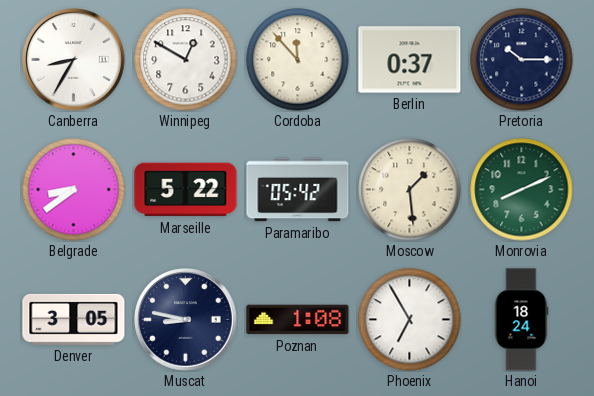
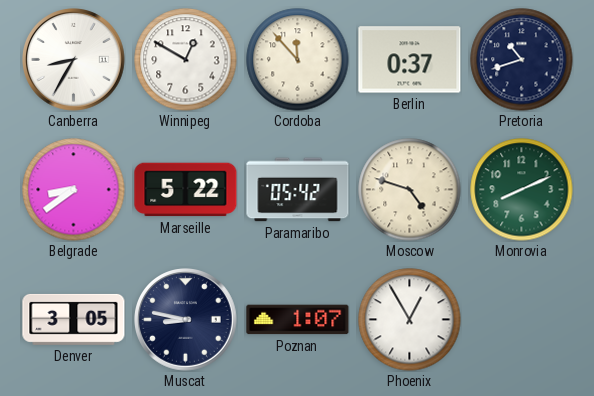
Pretoria: 10:15 -> 10:42 (522, 60)
Moscow: 1:29 -> 4:48 (410, 190)
Poznan: 1:08 -> 1:07 (298, 320)
Phoenix: 6:55 -> 12:55 (410, 320)
Hanoi: 18:24 -> none (521, 320)
